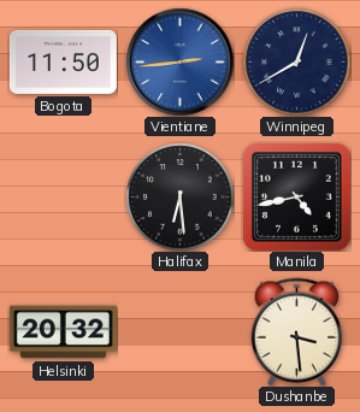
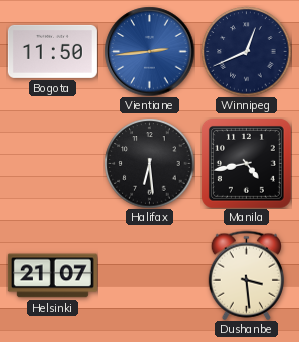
Winnipeg: 12:40 -> 12:41 (246, 51)
Helsinki: 20:32 -> 21:07 (52, 276)
